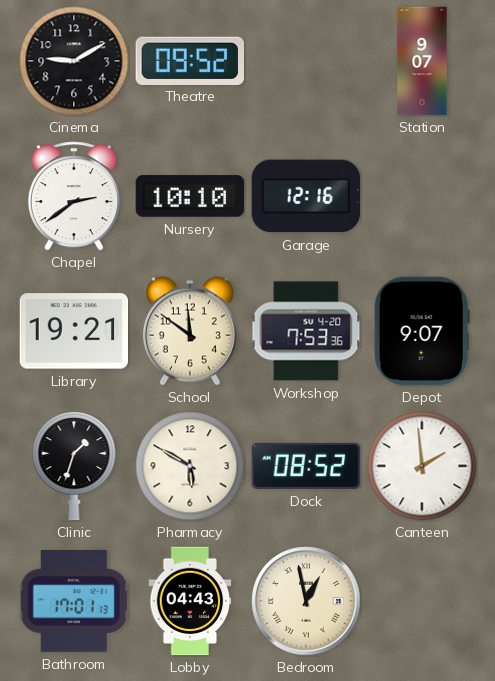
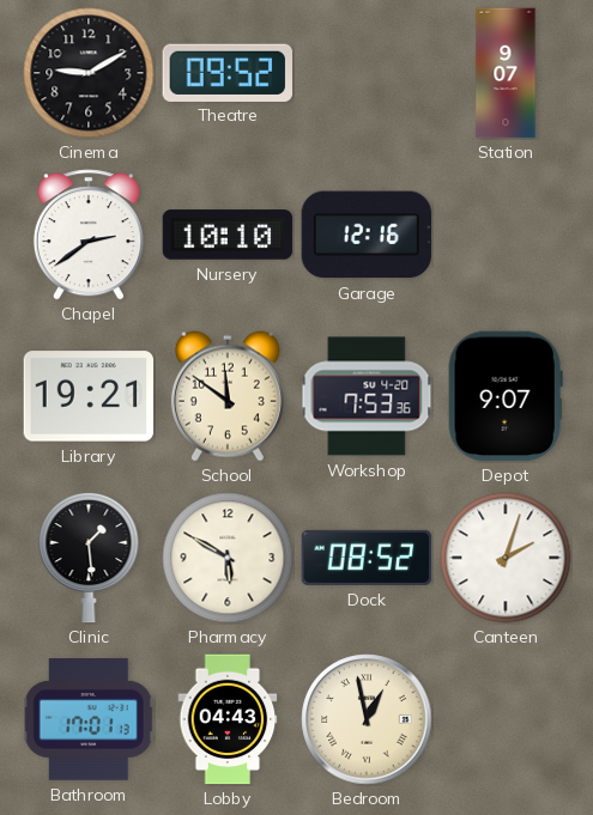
Clinic: 1:33 -> 1:29 (89, 558)
Canteen: 1:59 -> 2:03 (506, 558)
